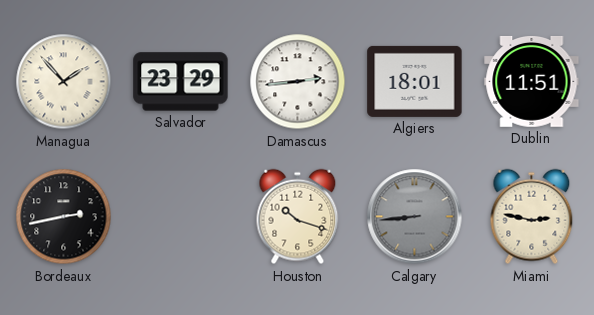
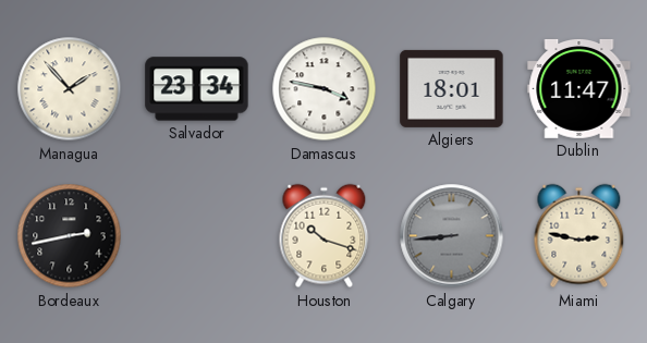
Salvador: 23:29 -> 23:34 (197, 89)
Damascus: 2:44 -> 3:47 (325, 89)
Dublin: 11:51 -> 11:47 (579, 89)
